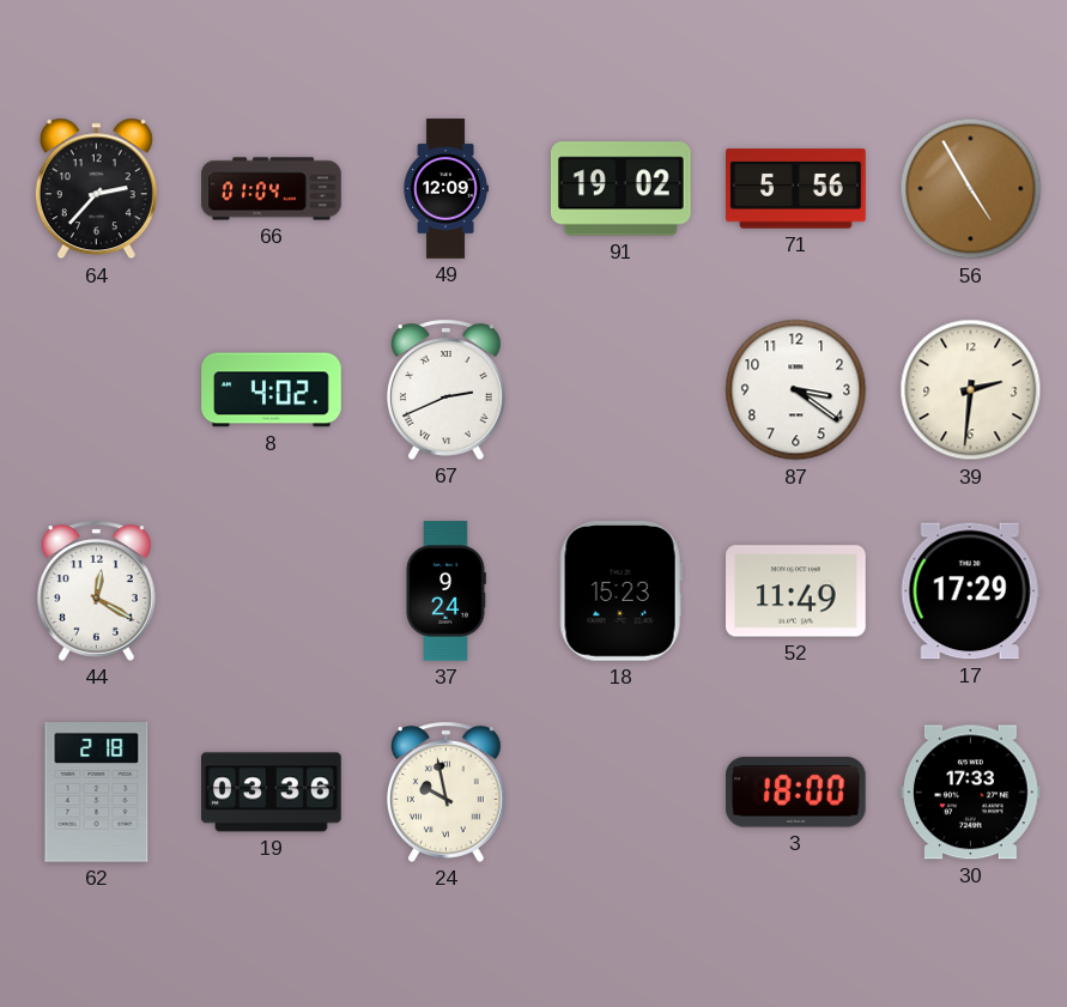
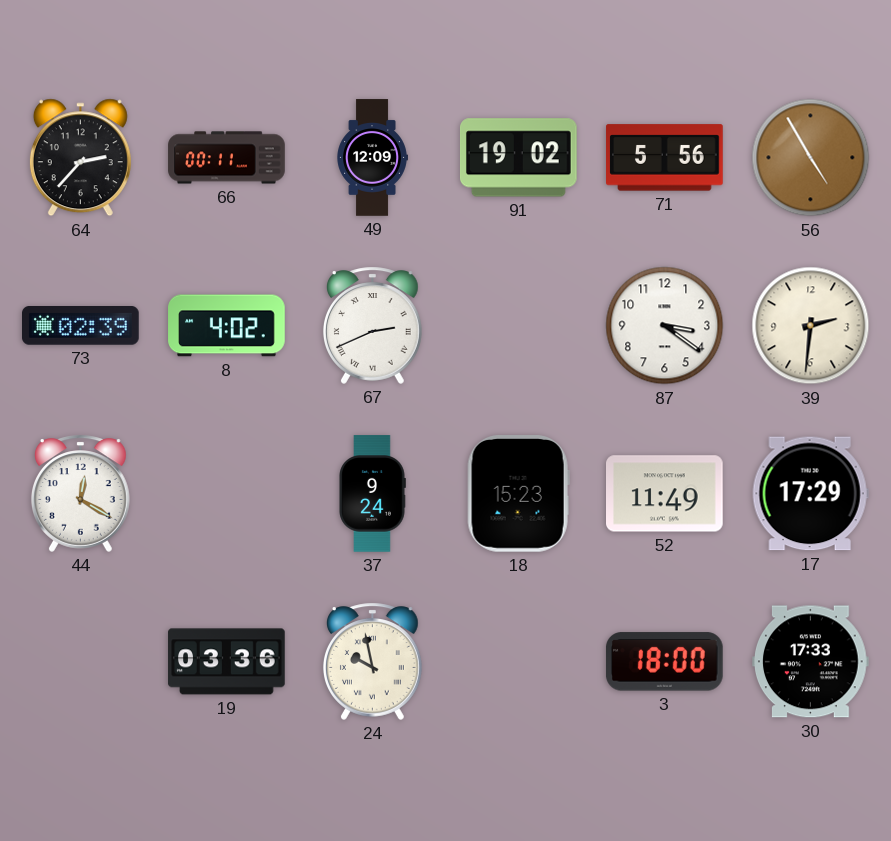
66: 01:04 -> 00:11 (227, 158)
73: none -> 02:39 (81, 326)
62: 2:18 -> none (97, 793)
